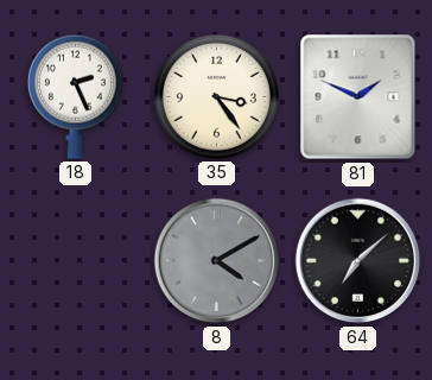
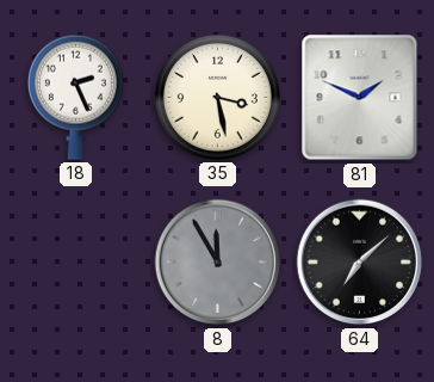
35: 3:24 -> 3:28 (217, 97)
8: 4:10 -> 11:55 (218, 263)
